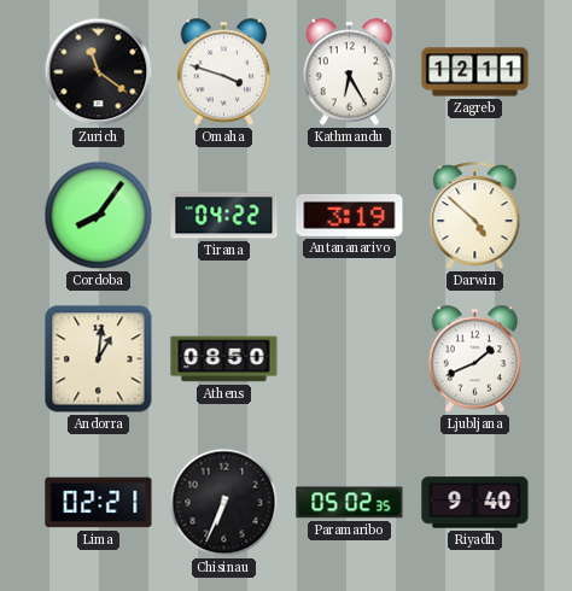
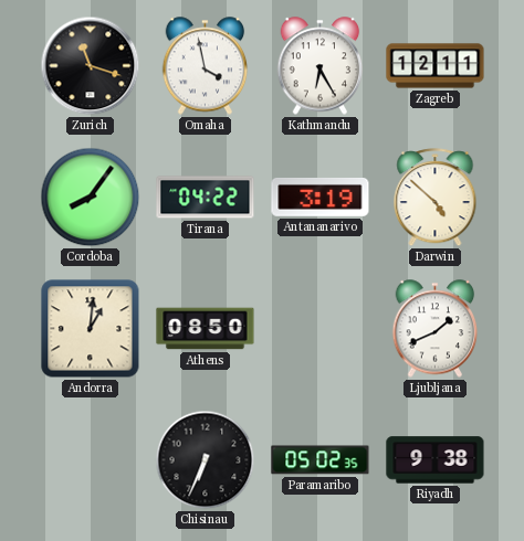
Zurich: 11:21 -> 11:18 (91, 66)
Omaha: 3:48 -> 3:58 (206, 66)
Lima: 02:21 -> none (99, 503)
Riyadh: 9:40 -> 9:38 (436, 460)
